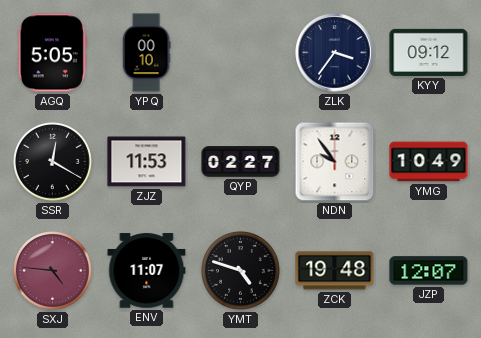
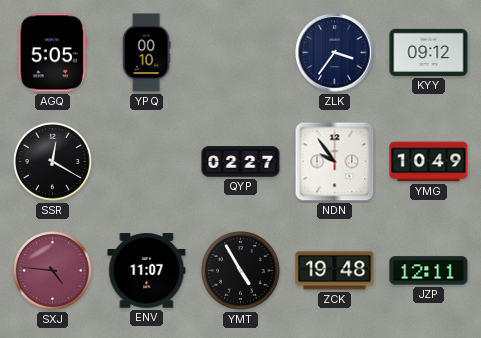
ZJZ: 11:53 -> none (147, 162)
YMT: 4:48 -> 4:55 (241, 271)
JZP: 12:07 -> 12:11 (429, 271)
